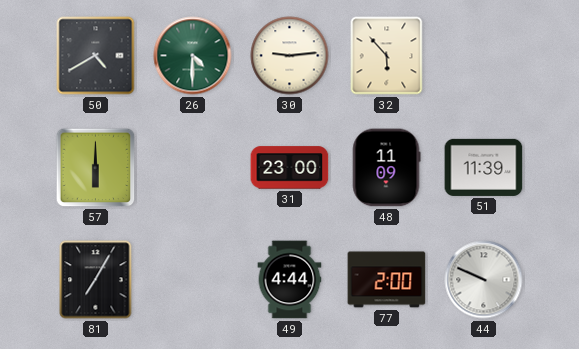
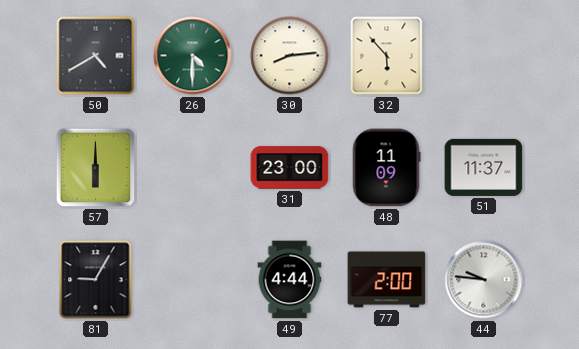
30: 9:14 -> 8:14 (290, 56)
51: 11:39 -> 11:37 (484, 167)
81: 7:05 -> 9:05 (96, 280)
44: 9:49 -> 9:46 (484, 280)
